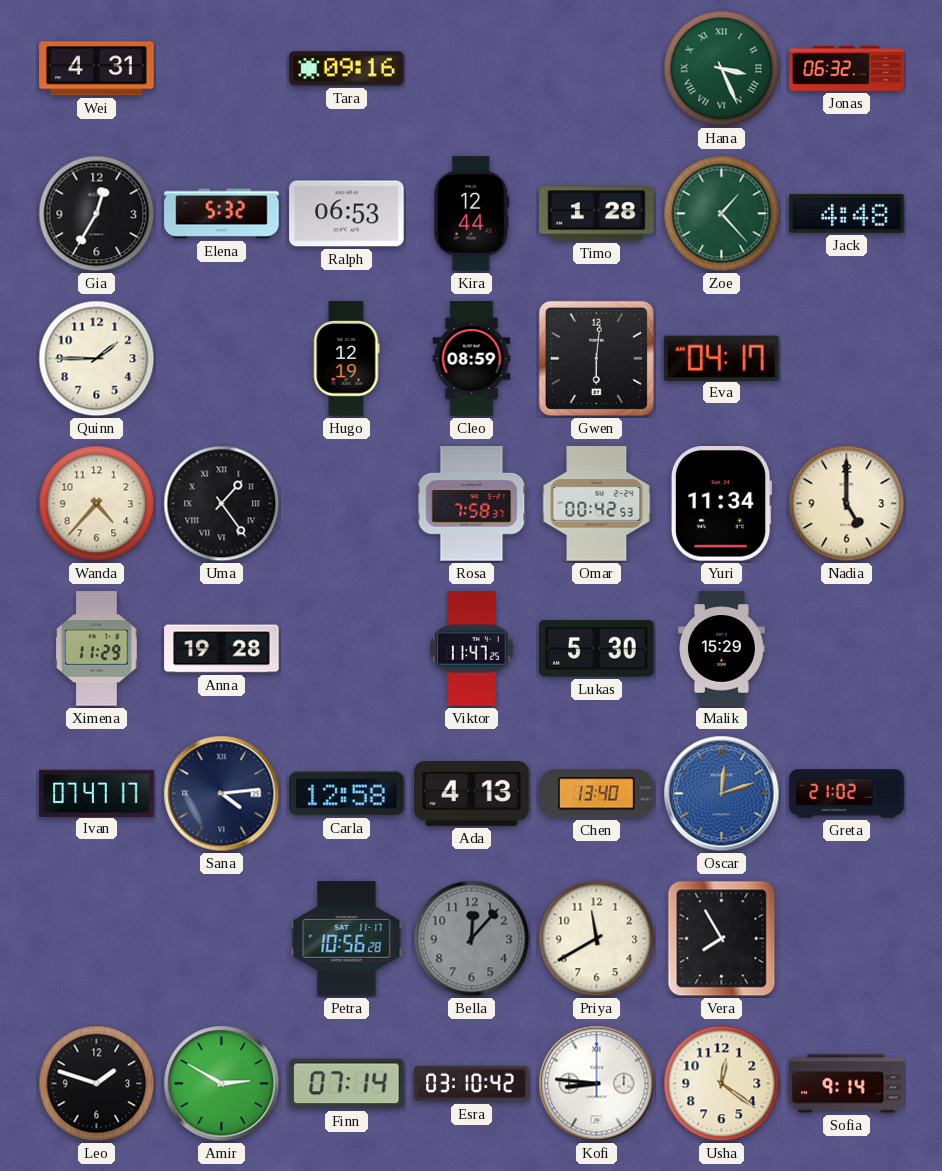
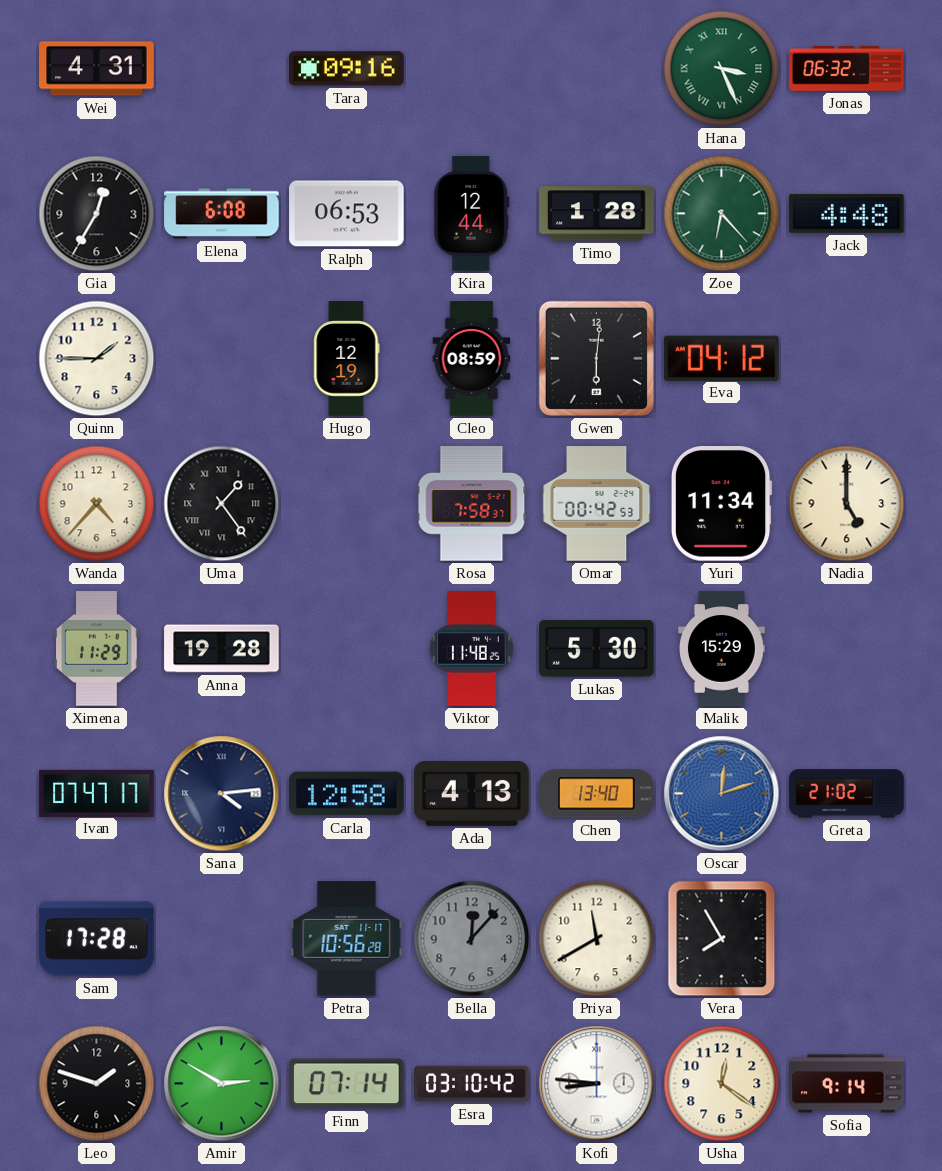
Elena: 5:32 -> 6:08 (222, 214)
Zoe: 1:23 -> 6:23 (722, 214)
Eva: 04:17 -> 04:12 (722, 358)
Viktor: 11:47 -> 11:48 (472, 649)
Sam: none -> 17:28 (97, 939)
